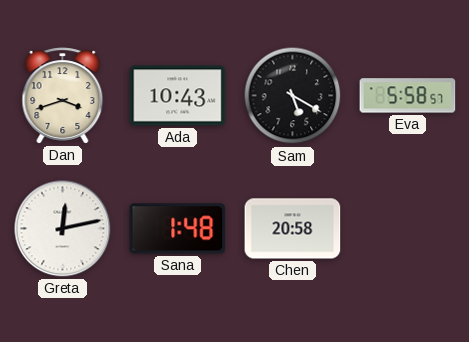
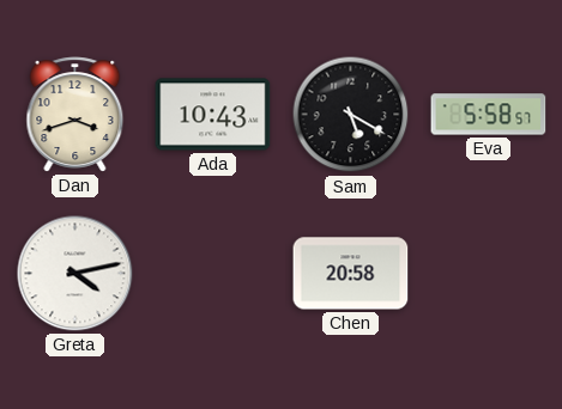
Greta: 12:13 -> 4:13 (75, 274)
Sana: 1:48 -> none (178, 229)
